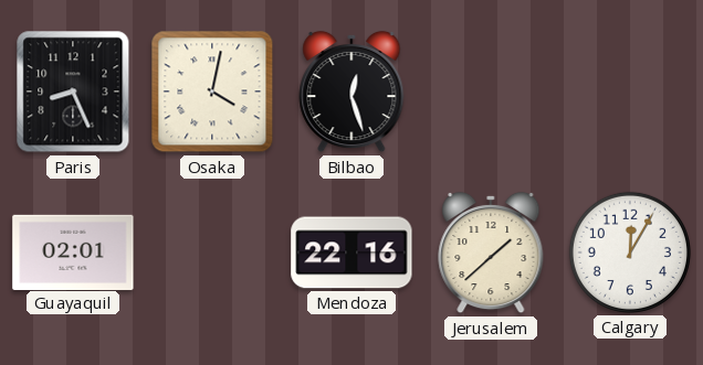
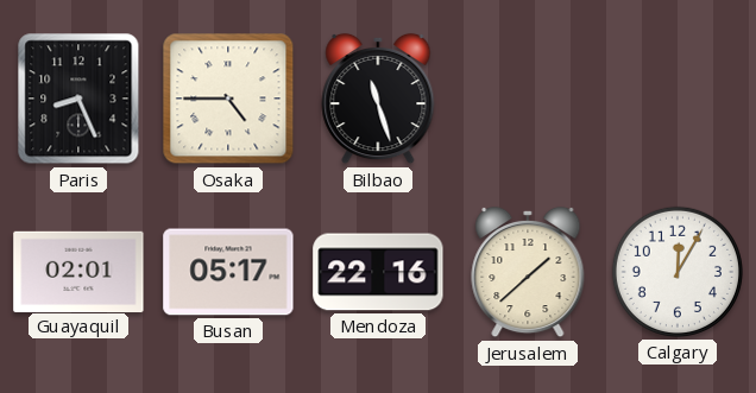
Osaka: 4:02 -> 4:45 (228, 99)
Bilbao: 12:27 -> 11:27 (378, 99)
Busan: none -> 05:17 (228, 272)
